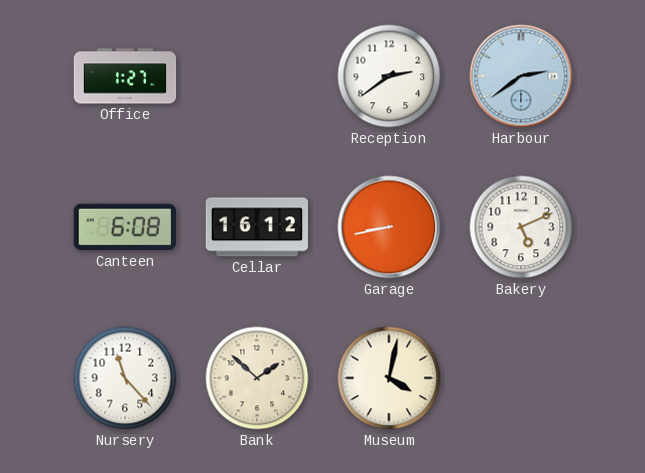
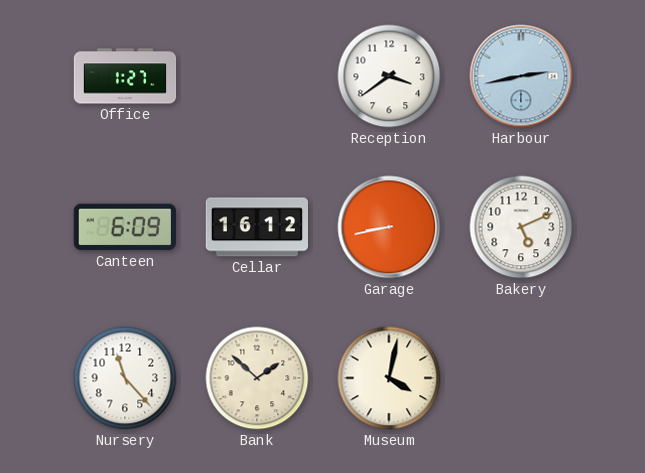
Reception: 2:39 -> 3:39 (389, 76)
Harbour: 2:39 -> 2:43 (521, 76)
Canteen: 6:08 -> 6:09 (125, 227)
